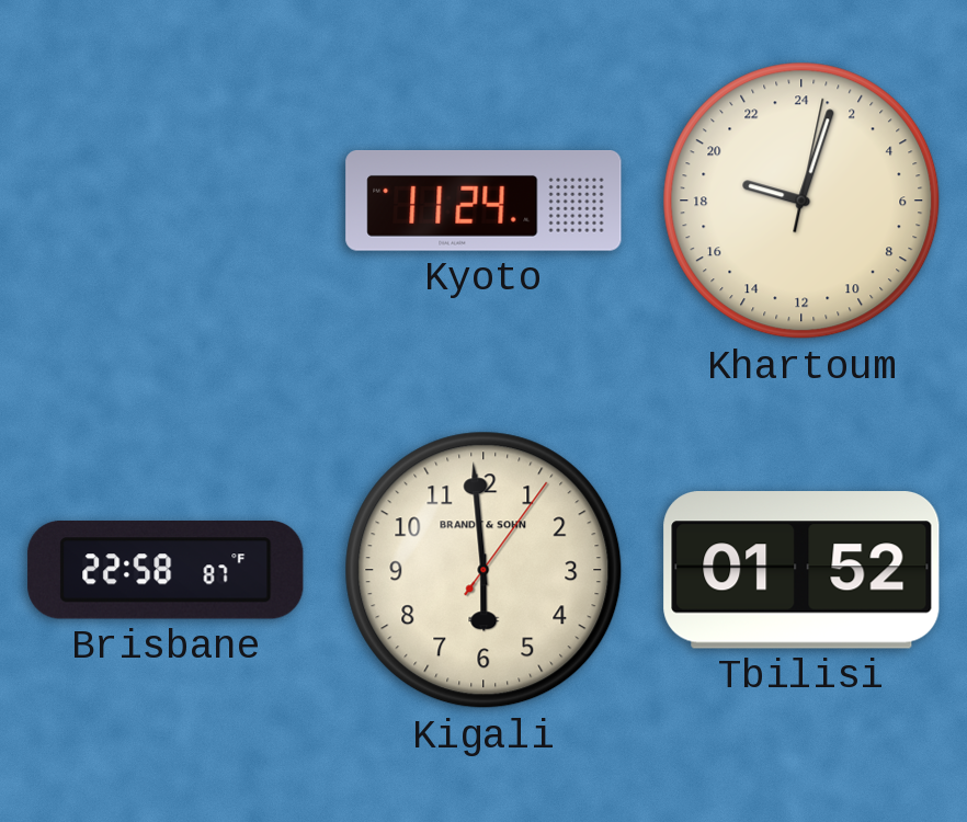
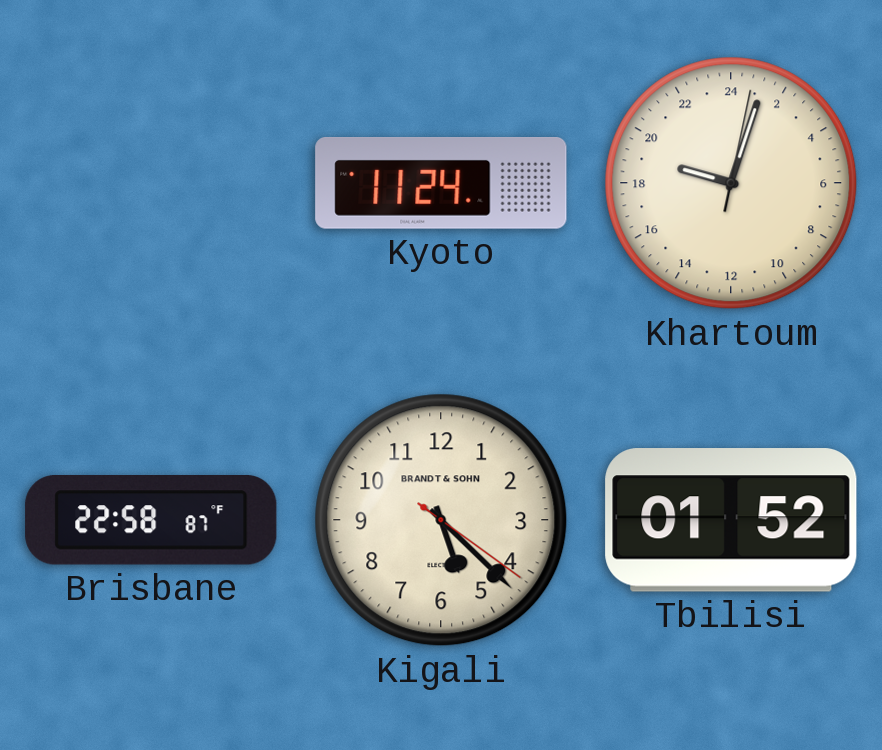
Kigali: 5:59 -> 5:22 (441, 520)
